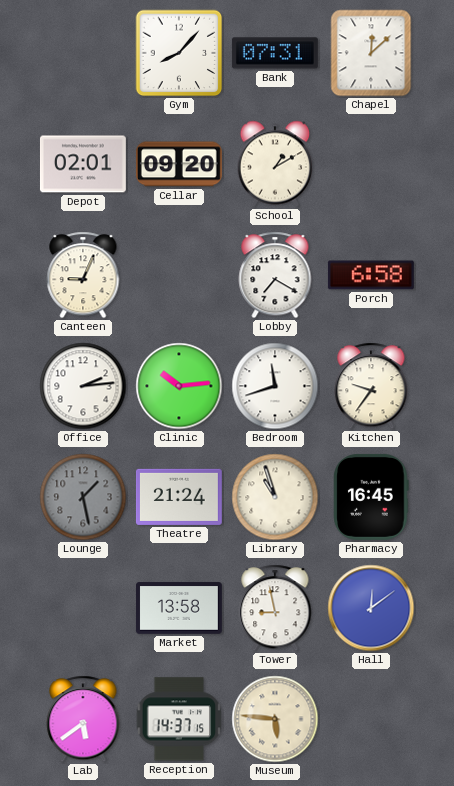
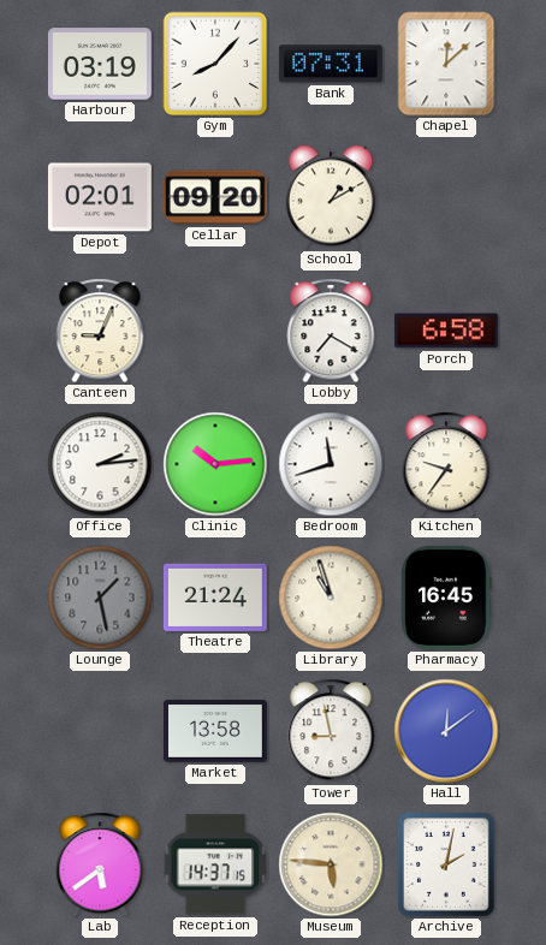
Harbour: none -> 03:19 (100, 64)
Archive: none -> 2:02 (446, 864)
